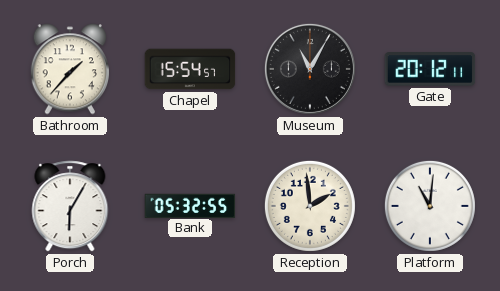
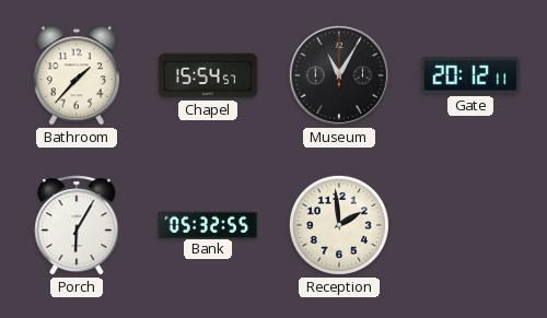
Platform: 11:01 -> none (430, 206)
